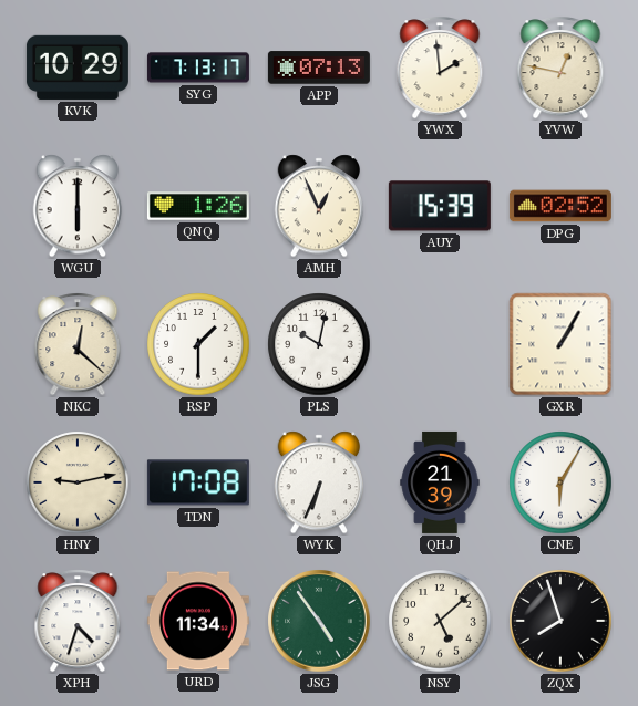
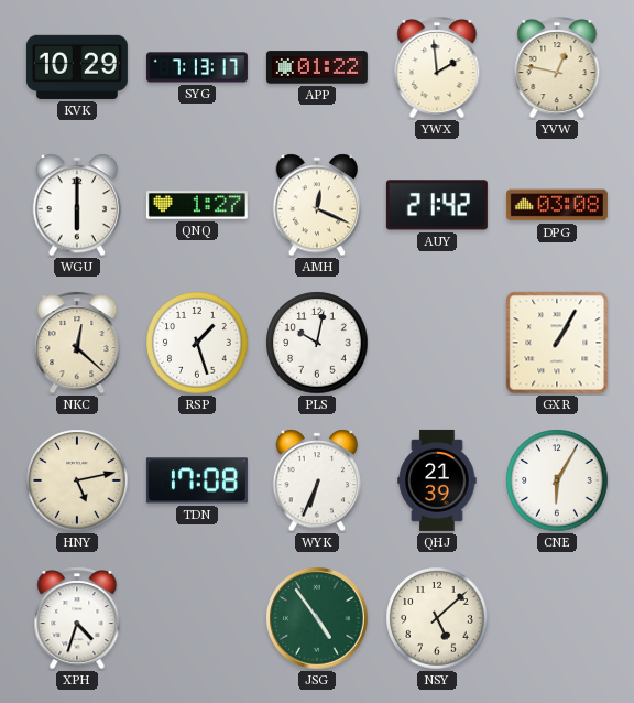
APP: 07:13 -> 01:22 (317, 67)
QNQ: 1:26 -> 1:27 (197, 205)
AMH: 12:56 -> 12:19 (317, 205)
AUY: 15:39 -> 21:42 (437, 205)
DPG: 02:52 -> 03:08 (557, 205)
RSP: 1:30 -> 1:27 (197, 343)
HNY: 9:13 -> 5:13 (77, 480)
URD: 11:34 -> none (198, 621)
ZQX: 7:57 -> none (560, 621)
